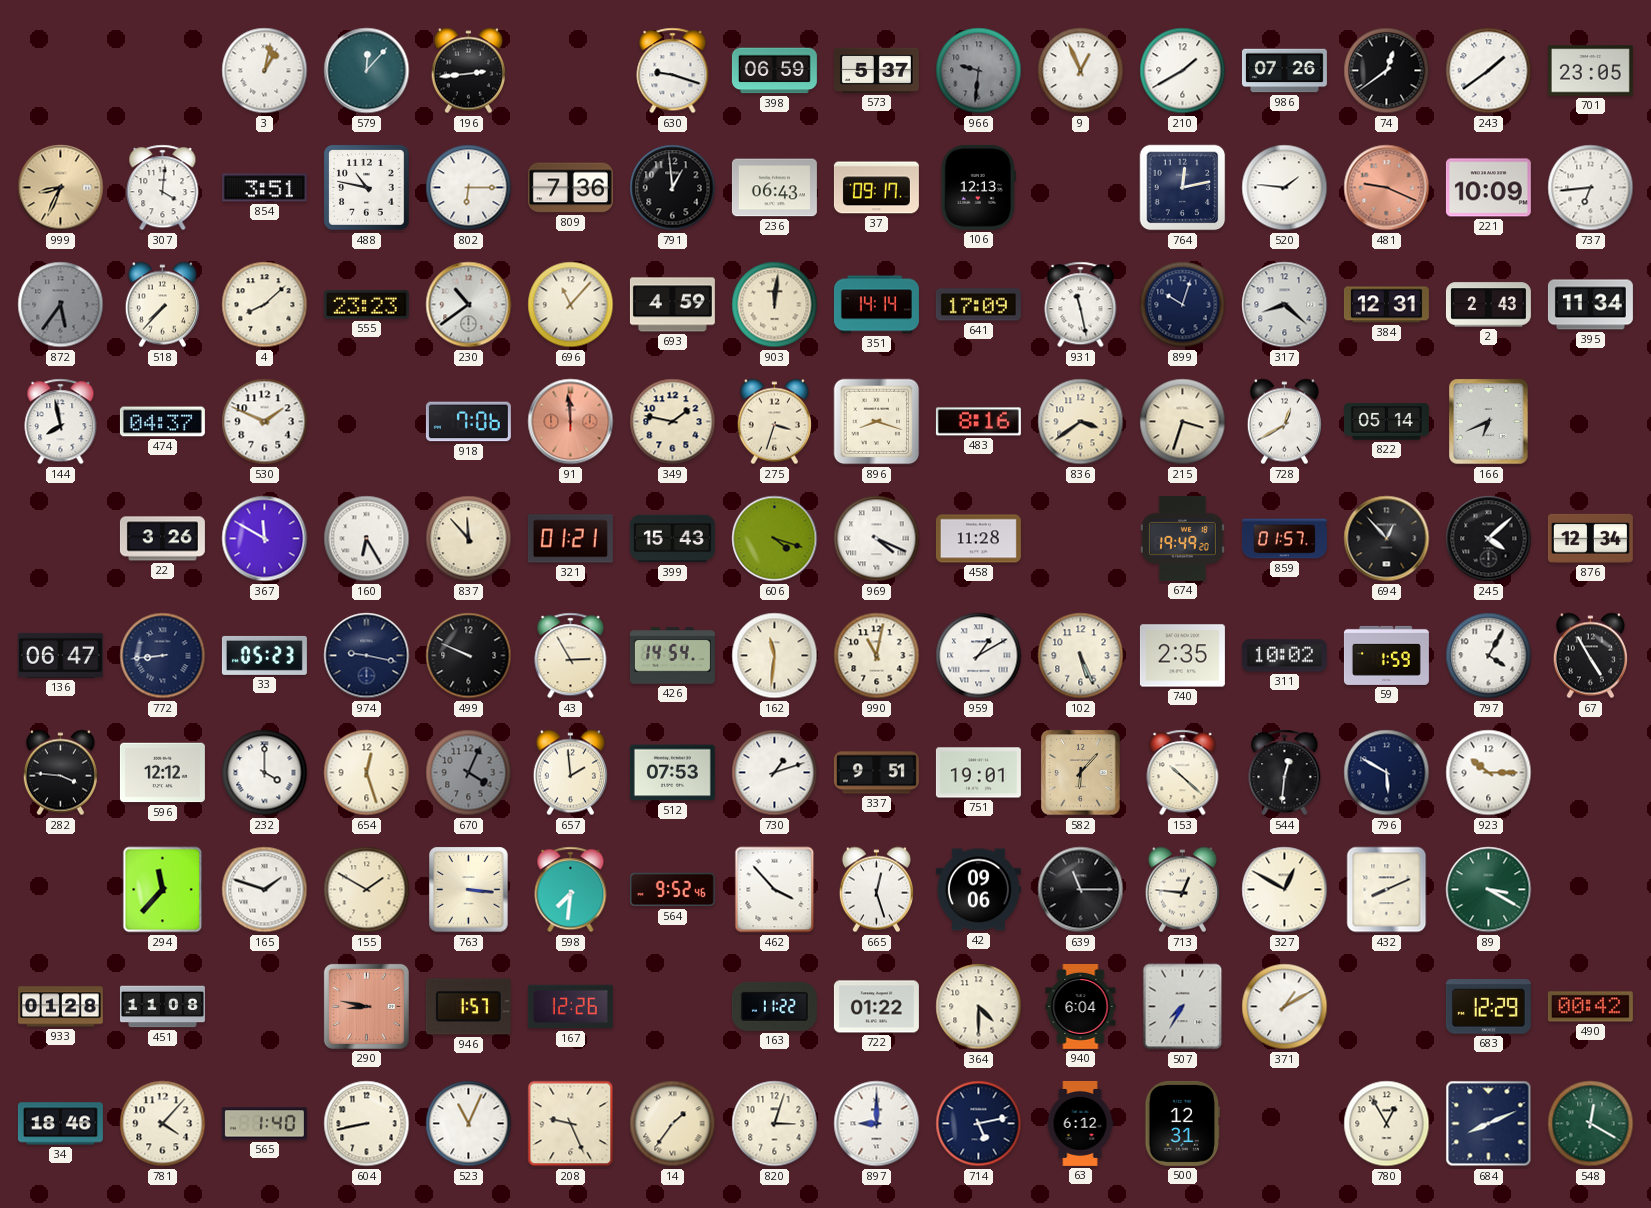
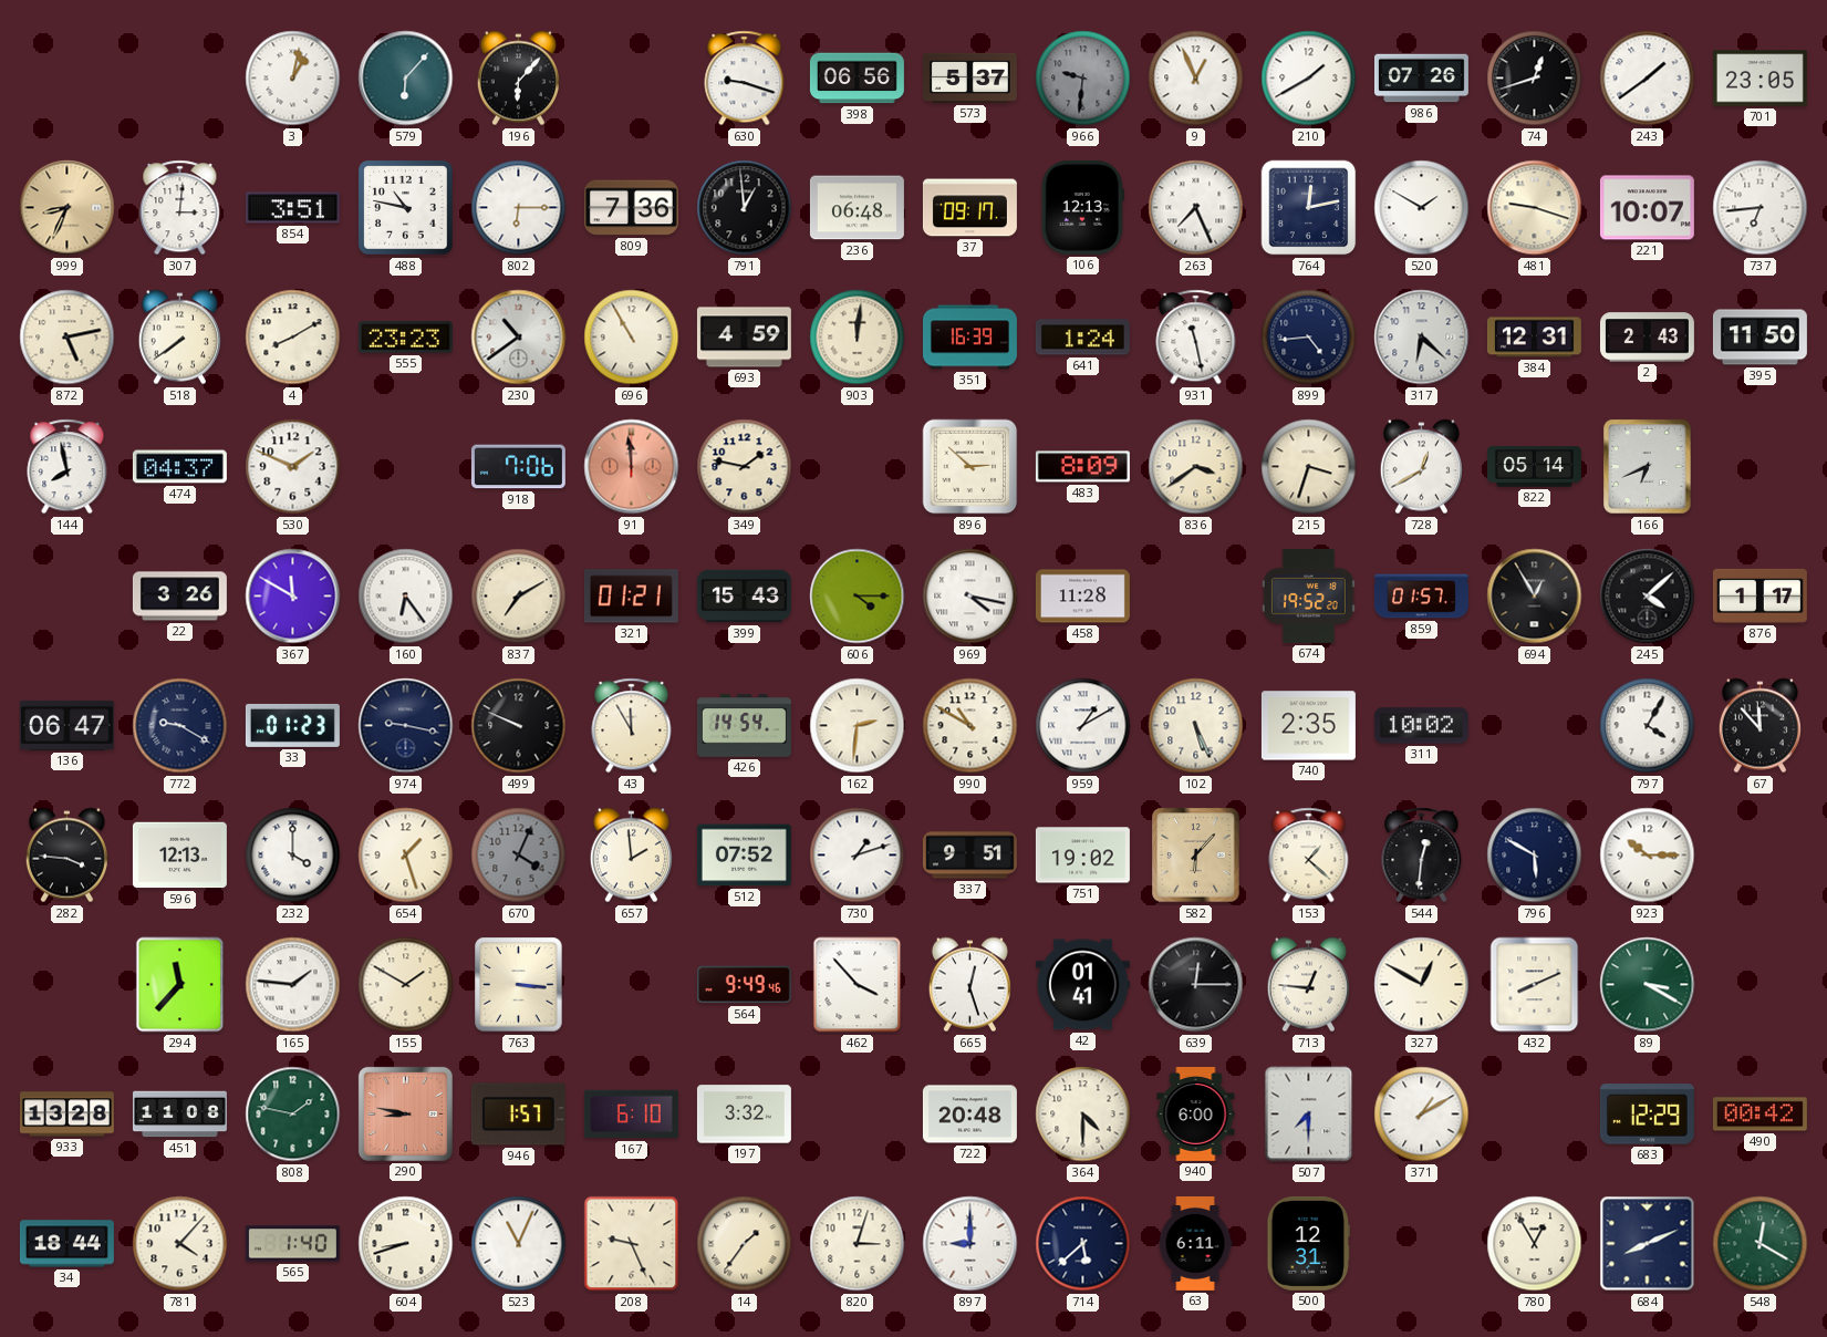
579: 12:07 -> 6:07 (406, 79)
196: 2:44 -> 6:07 (518, 79)
398: 06:59 -> 06:56 (857, 79)
74: 12:39 -> 12:42 (1535, 79)
307: 4:01 -> 3:01 (180, 208)
236: 06:43 -> 06:48 (857, 208)
263: none -> 7:26 (1196, 208)
520: 1:46 -> 1:50 (1422, 208)
481: 9:19 -> 9:18 (1535, 208)
481 dial: salmon -> cream (1535, 208)
221: 10:09 -> 10:07 (1647, 208)
872: 5:36 -> 5:13 (68, 338)
872 dial: grey -> cream (68, 338)
518: 7:37 -> 7:39 (179, 338)
4: 8:08 -> 8:10 (293, 338)
696: 11:07 -> 10:55 (632, 338)
351: 14:14 -> 16:39 (969, 338)
641: 17:09 -> 1:24 (1082, 338)
899: 10:03 -> 4:44 (1309, 338)
317: 8:22 -> 6:22 (1422, 338)
395: 11:34 -> 11:50 (1759, 338)
275: 3:33 -> none (774, 422)
896: 8:18 -> 2:52 (970, 467)
483: 8:16 -> 8:09 (1082, 467)
160: 6:25 -> 6:24 (406, 597)
837: 11:53 -> 7:10 (519, 597)
606: 4:18 -> 4:15 (858, 597)
969: 4:19 -> 4:17 (970, 597)
674: 19:49 -> 19:52 (1308, 595)
694: 12:53 -> 12:55 (1535, 597)
876: 12:34 -> 1:17 (1759, 595)
772: 8:44 -> 9:20 (180, 726)
33: 05:23 -> 01:23 (292, 725)
43: 2:55 -> 11:55 (632, 726)
162: 11:31 -> 2:31 (858, 726)
990: 11:02 -> 10:50 (970, 726)
59: 1:59 -> none (1386, 655)
67: 4:55 -> 11:53 (1759, 726)
596: 12:12 -> 12:13 (179, 856)
654: 12:27 -> 1:27 (406, 856)
512: 07:53 -> 07:52 (744, 856)
751: 19:01 -> 19:02 (1082, 856)
153: 10:22 -> 1:22 (1309, 856)
165: 1:48 -> 1:46 (293, 985)
598: 7:31 -> none (571, 890)
564: 9:52 -> 9:49 (744, 985)
42: 09:06 -> 01:41 (1082, 985)
639: 11:15 -> 12:15 (1196, 985)
933: 01:28 -> 13:28 (66, 1115)
808: none -> 1:47 (293, 1115)
167: 12:26 -> 6:10 (631, 1115)
197: none -> 3:32 (744, 1115)
163: 11:22 -> none (774, 1006)
722: 01:22 -> 20:48 (969, 1115)
940: 6:04 -> 6:00 (1196, 1113)
507: 7:35 -> 7:30 (1309, 1115)
34: 18:46 -> 18:44 (66, 1244)
604: 8:43 -> 8:42 (406, 1244)
714: 5:13 -> 5:38 (1083, 1244)
63: 6:12 -> 6:11 (1195, 1243)
